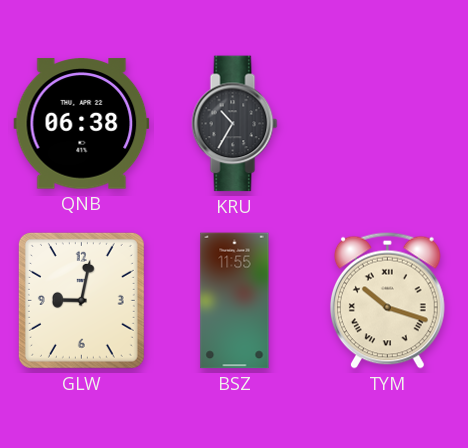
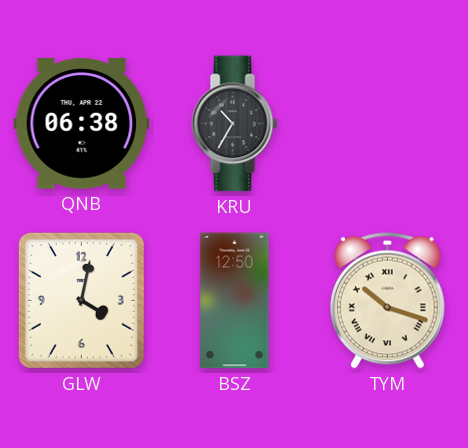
GLW: 9:02 -> 4:02 (81, 300)
BSZ: 11:55 -> 12:50 (235, 301)
